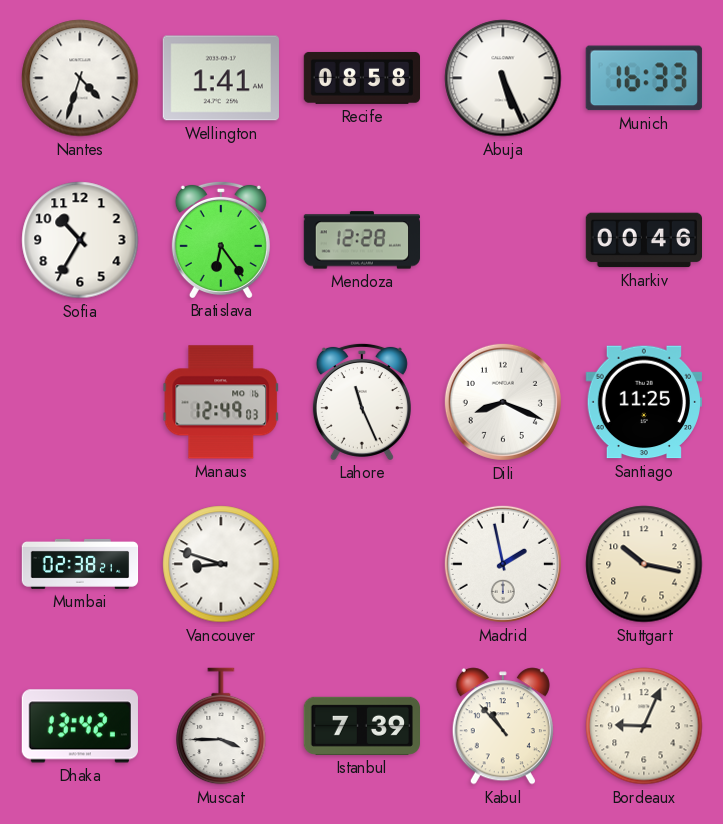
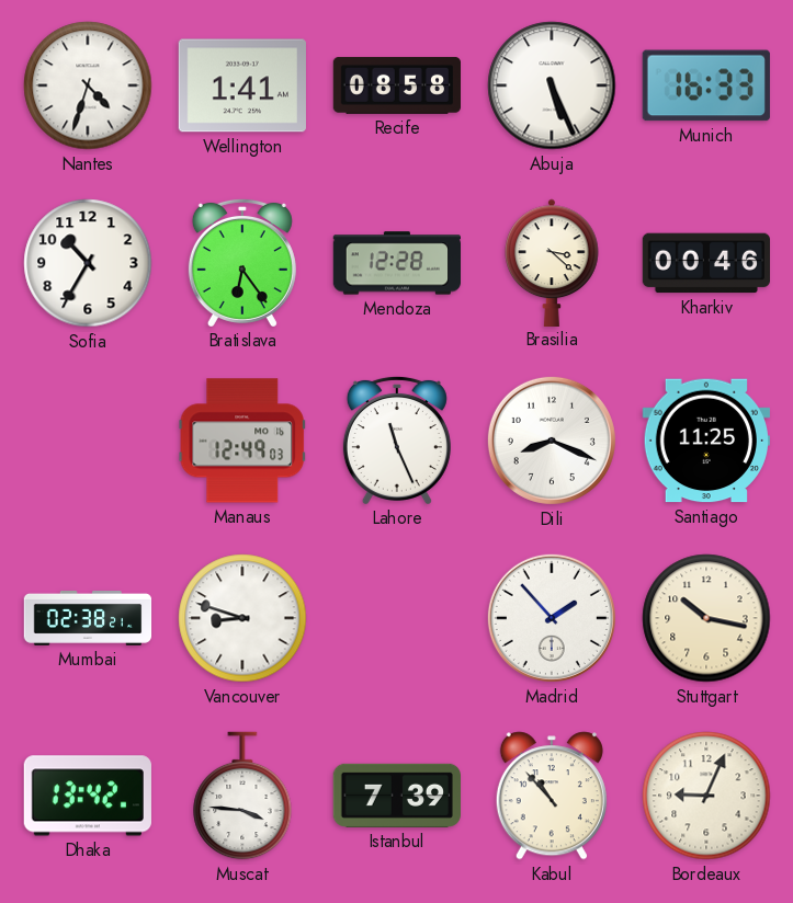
Brasilia: none -> 3:22 (552, 262)
Madrid: 1:58 -> 1:53 (552, 618)
Muscat: 3:45 -> 3:46 (242, 796)
